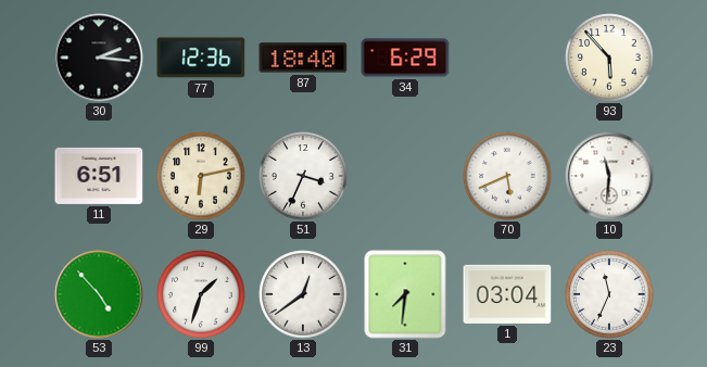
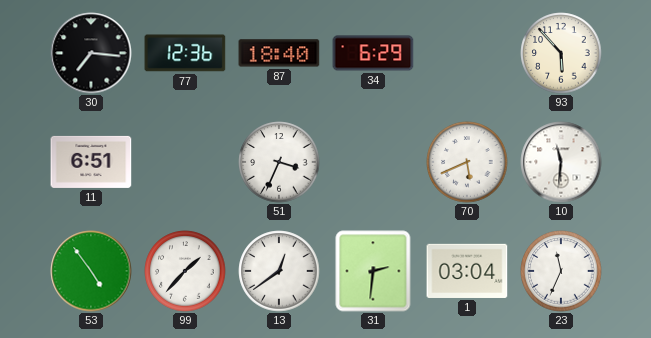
30: 2:16 -> 7:16 (91, 53)
29: 6:13 -> none (201, 176)
53: 4:53 -> 4:54 (91, 271)
99: 1:33 -> 1:37 (185, 271)
31: 7:31 -> 2:31 (373, 271)
